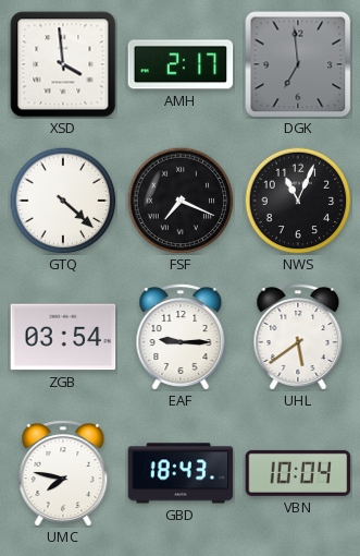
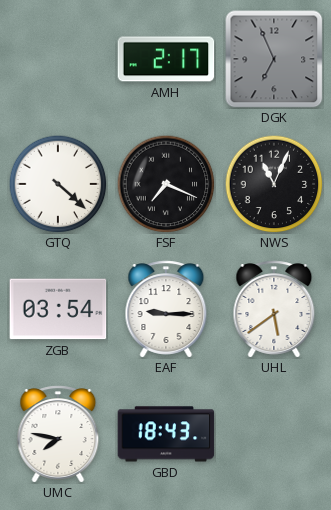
XSD: 3:59 -> none (63, 64)
DGK: 6:59 -> 6:56 (274, 59)
VBN: 10:04 -> none (298, 473)
